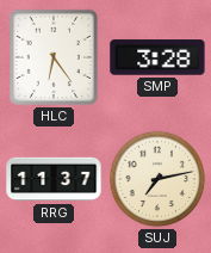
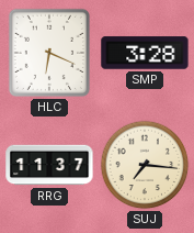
HLC: 6:24 -> 6:19 (49, 53)
SUJ: 7:13 -> 7:16 (145, 165)
